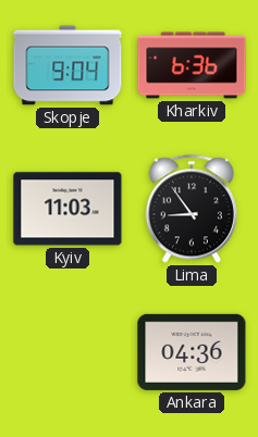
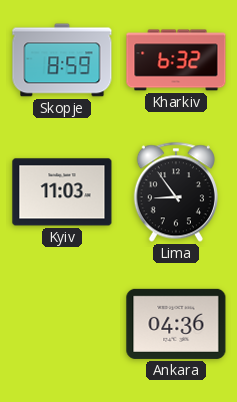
Skopje: 9:04 -> 8:59 (62, 60)
Kharkiv: 6:36 -> 6:32 (176, 60)
